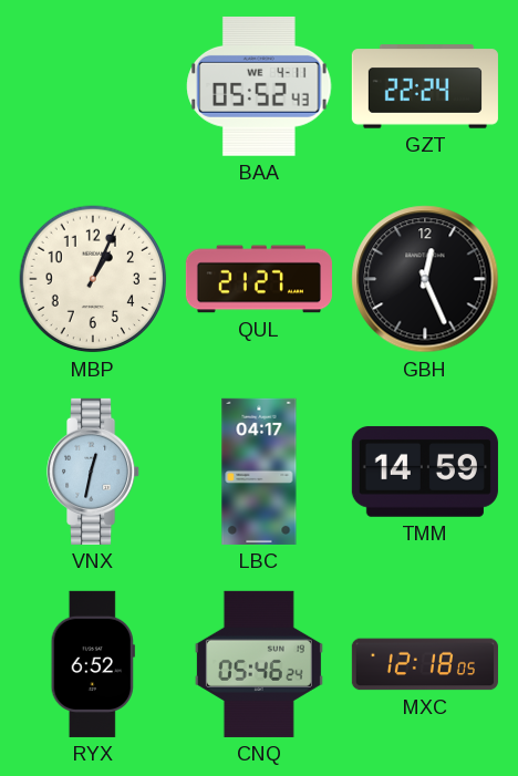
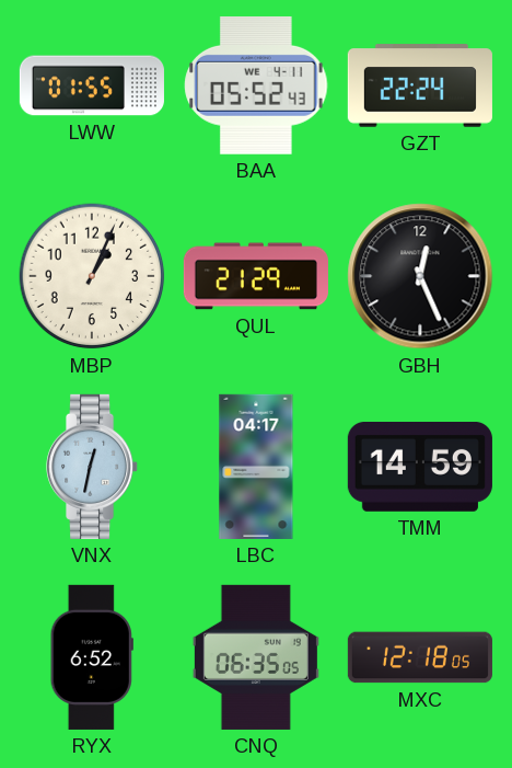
LWW: none -> 01:55 (92, 85)
QUL: 21:27 -> 21:29 (256, 276)
CNQ: 05:46 -> 06:35 (256, 657)
